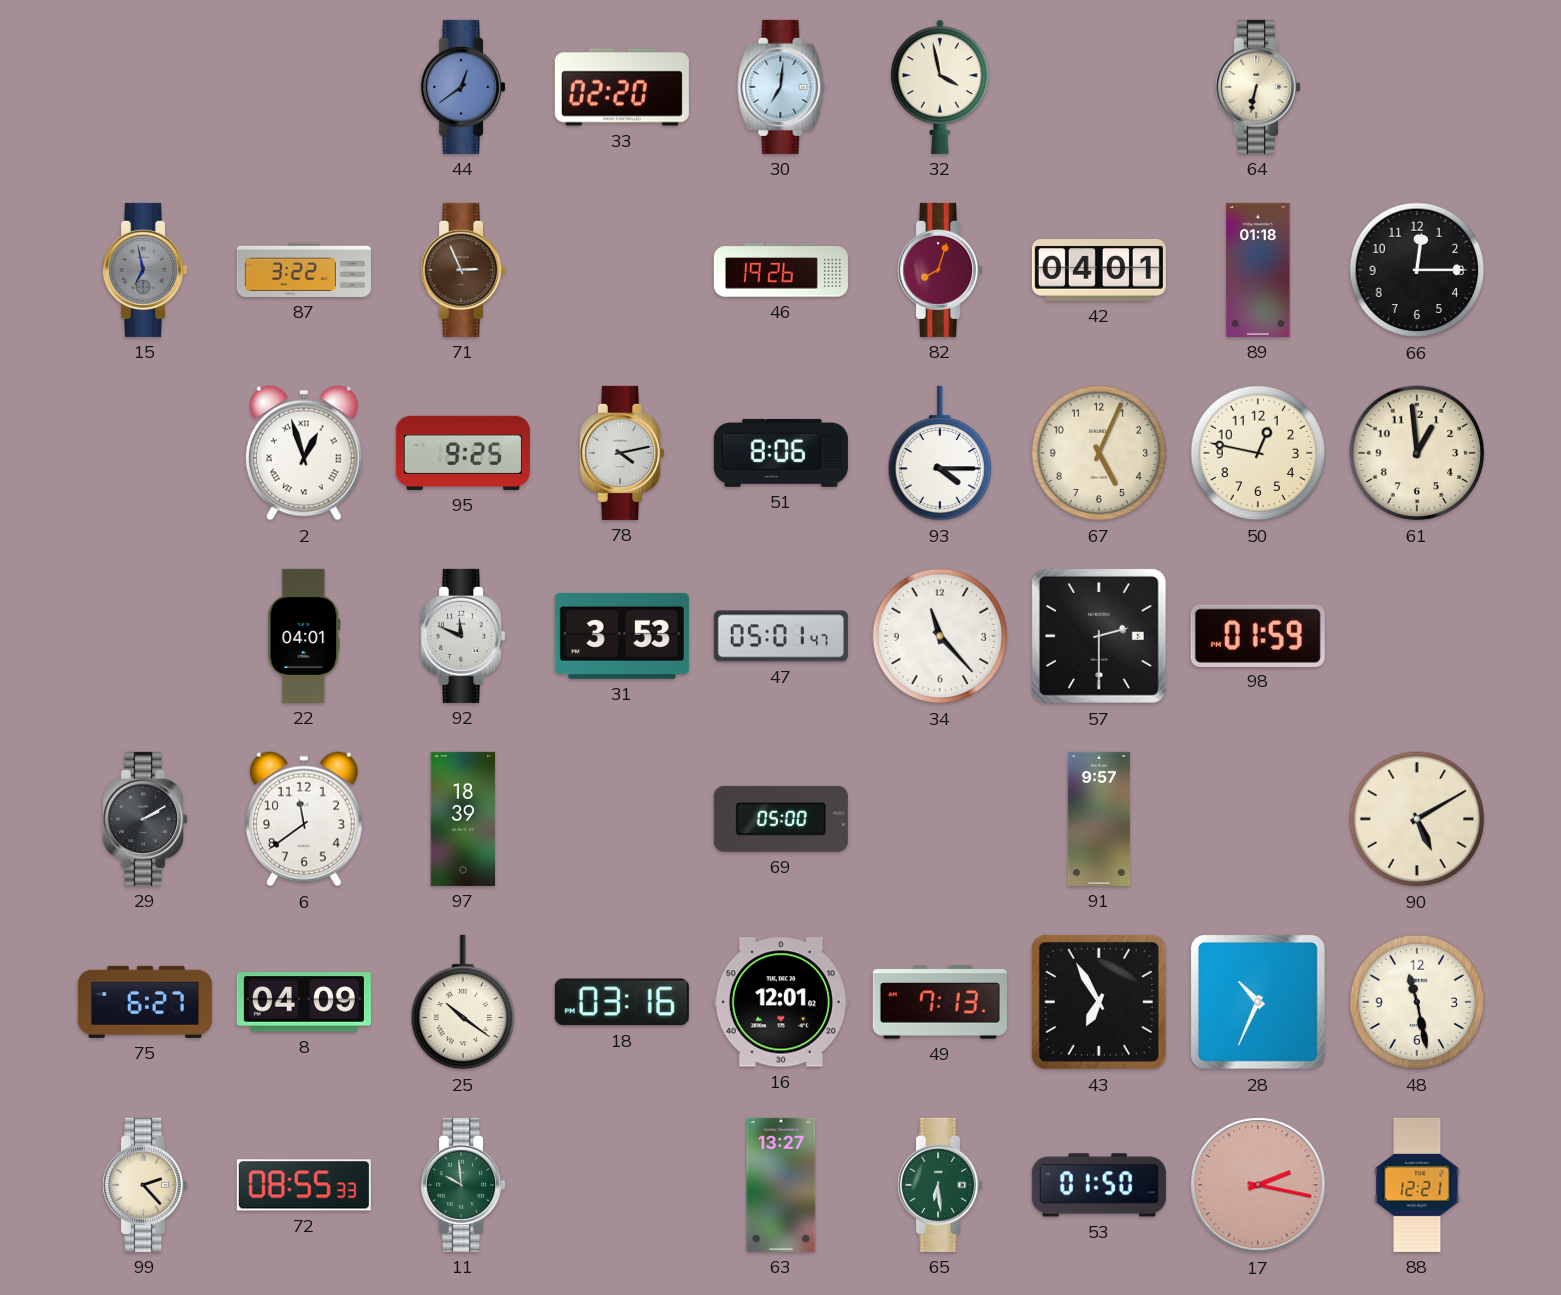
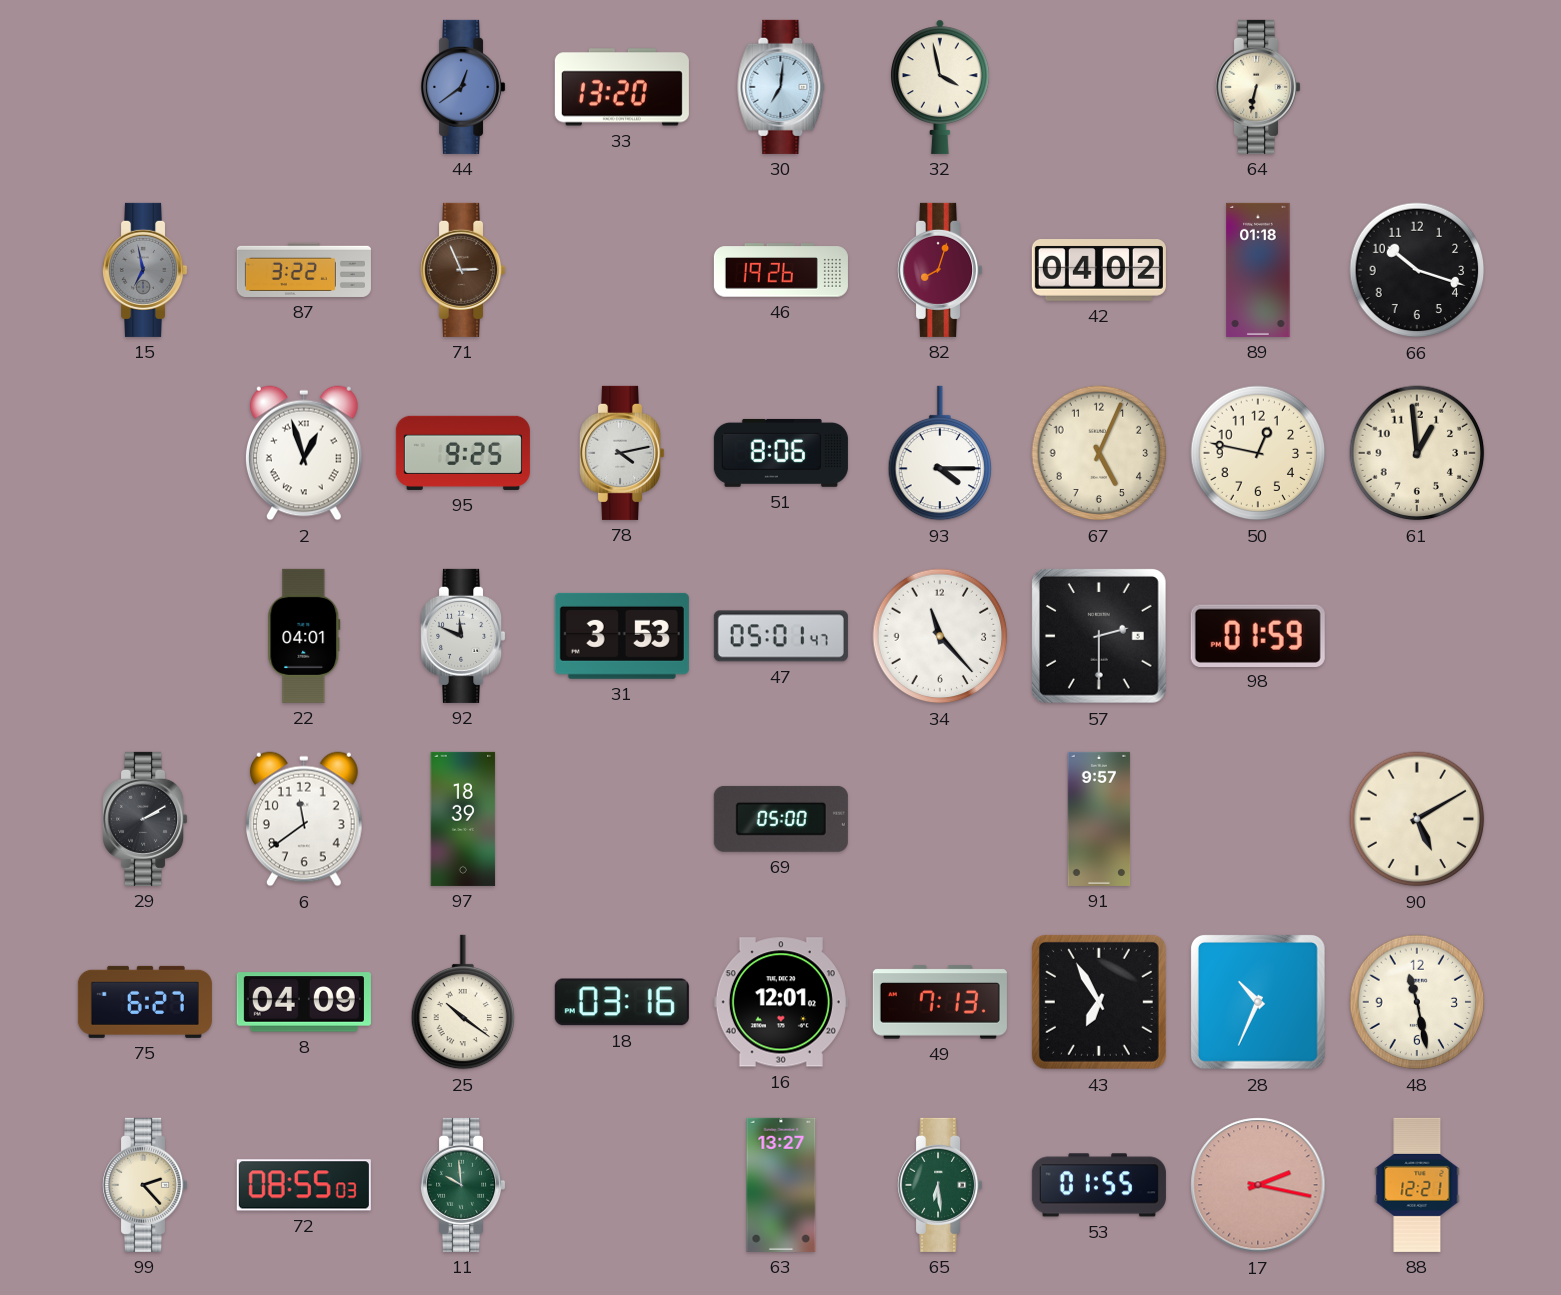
33: 02:20 -> 13:20 (622, 87)
42: 04:01 -> 04:02 (1099, 271)
66: 12:15 -> 10:18 (1417, 270)
72: 08:55:33 -> 08:55:03 (304, 1185)
53: 01:50 -> 01:55 (1099, 1185)
